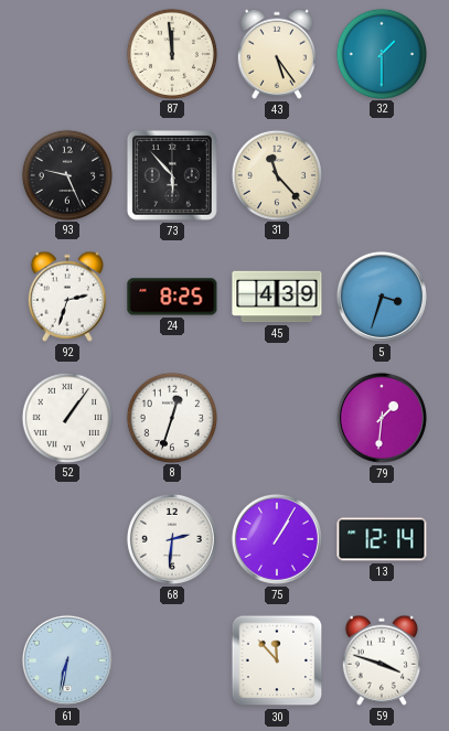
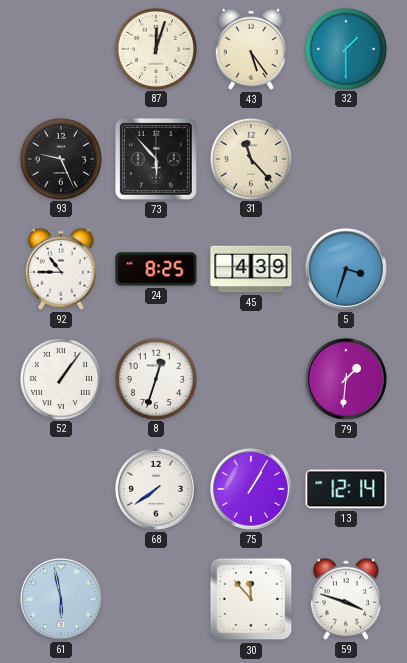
87: 11:59 -> 12:03 (155, 48)
92: 2:33 -> 10:45 (61, 269)
68: 2:31 -> 7:39 (156, 489)
61: 6:32 -> 5:58 (61, 599)
